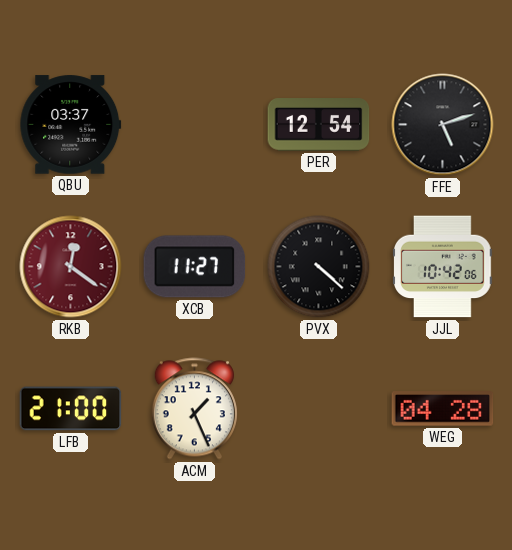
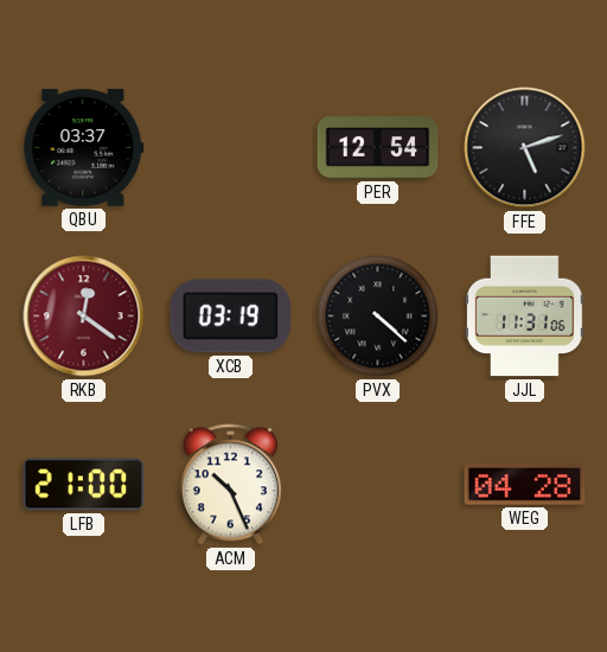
XCB: 11:27 -> 03:19 (231, 317)
JJL: 10:42 -> 11:31 (525, 317)
ACM: 1:26 -> 10:26 (230, 485)
